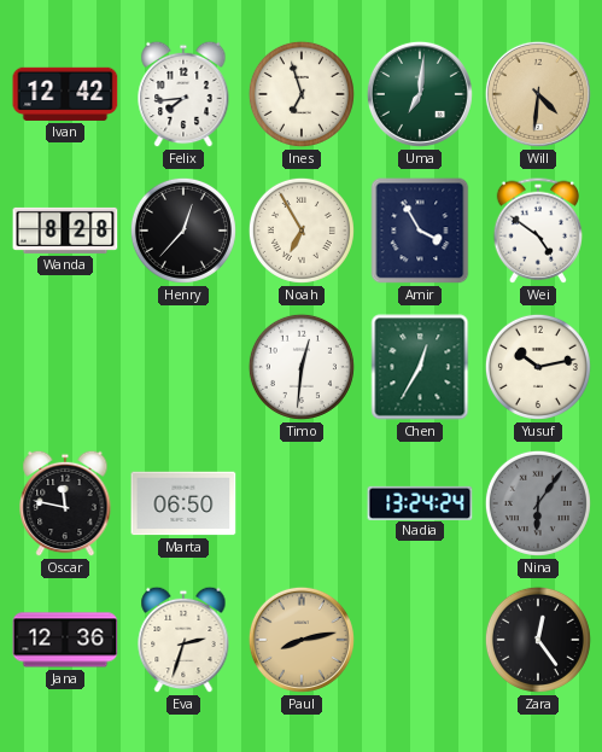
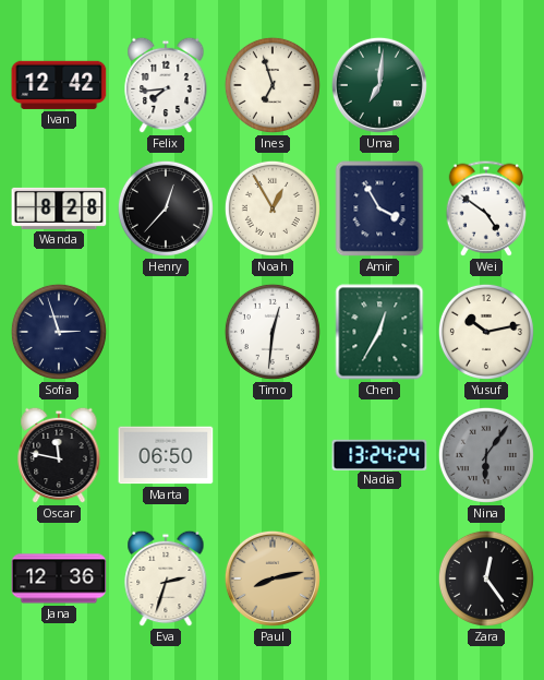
Will: 4:31 -> none (538, 94)
Noah: 6:55 -> 12:55 (273, 208)
Sofia: none -> 2:57 (59, 332)
